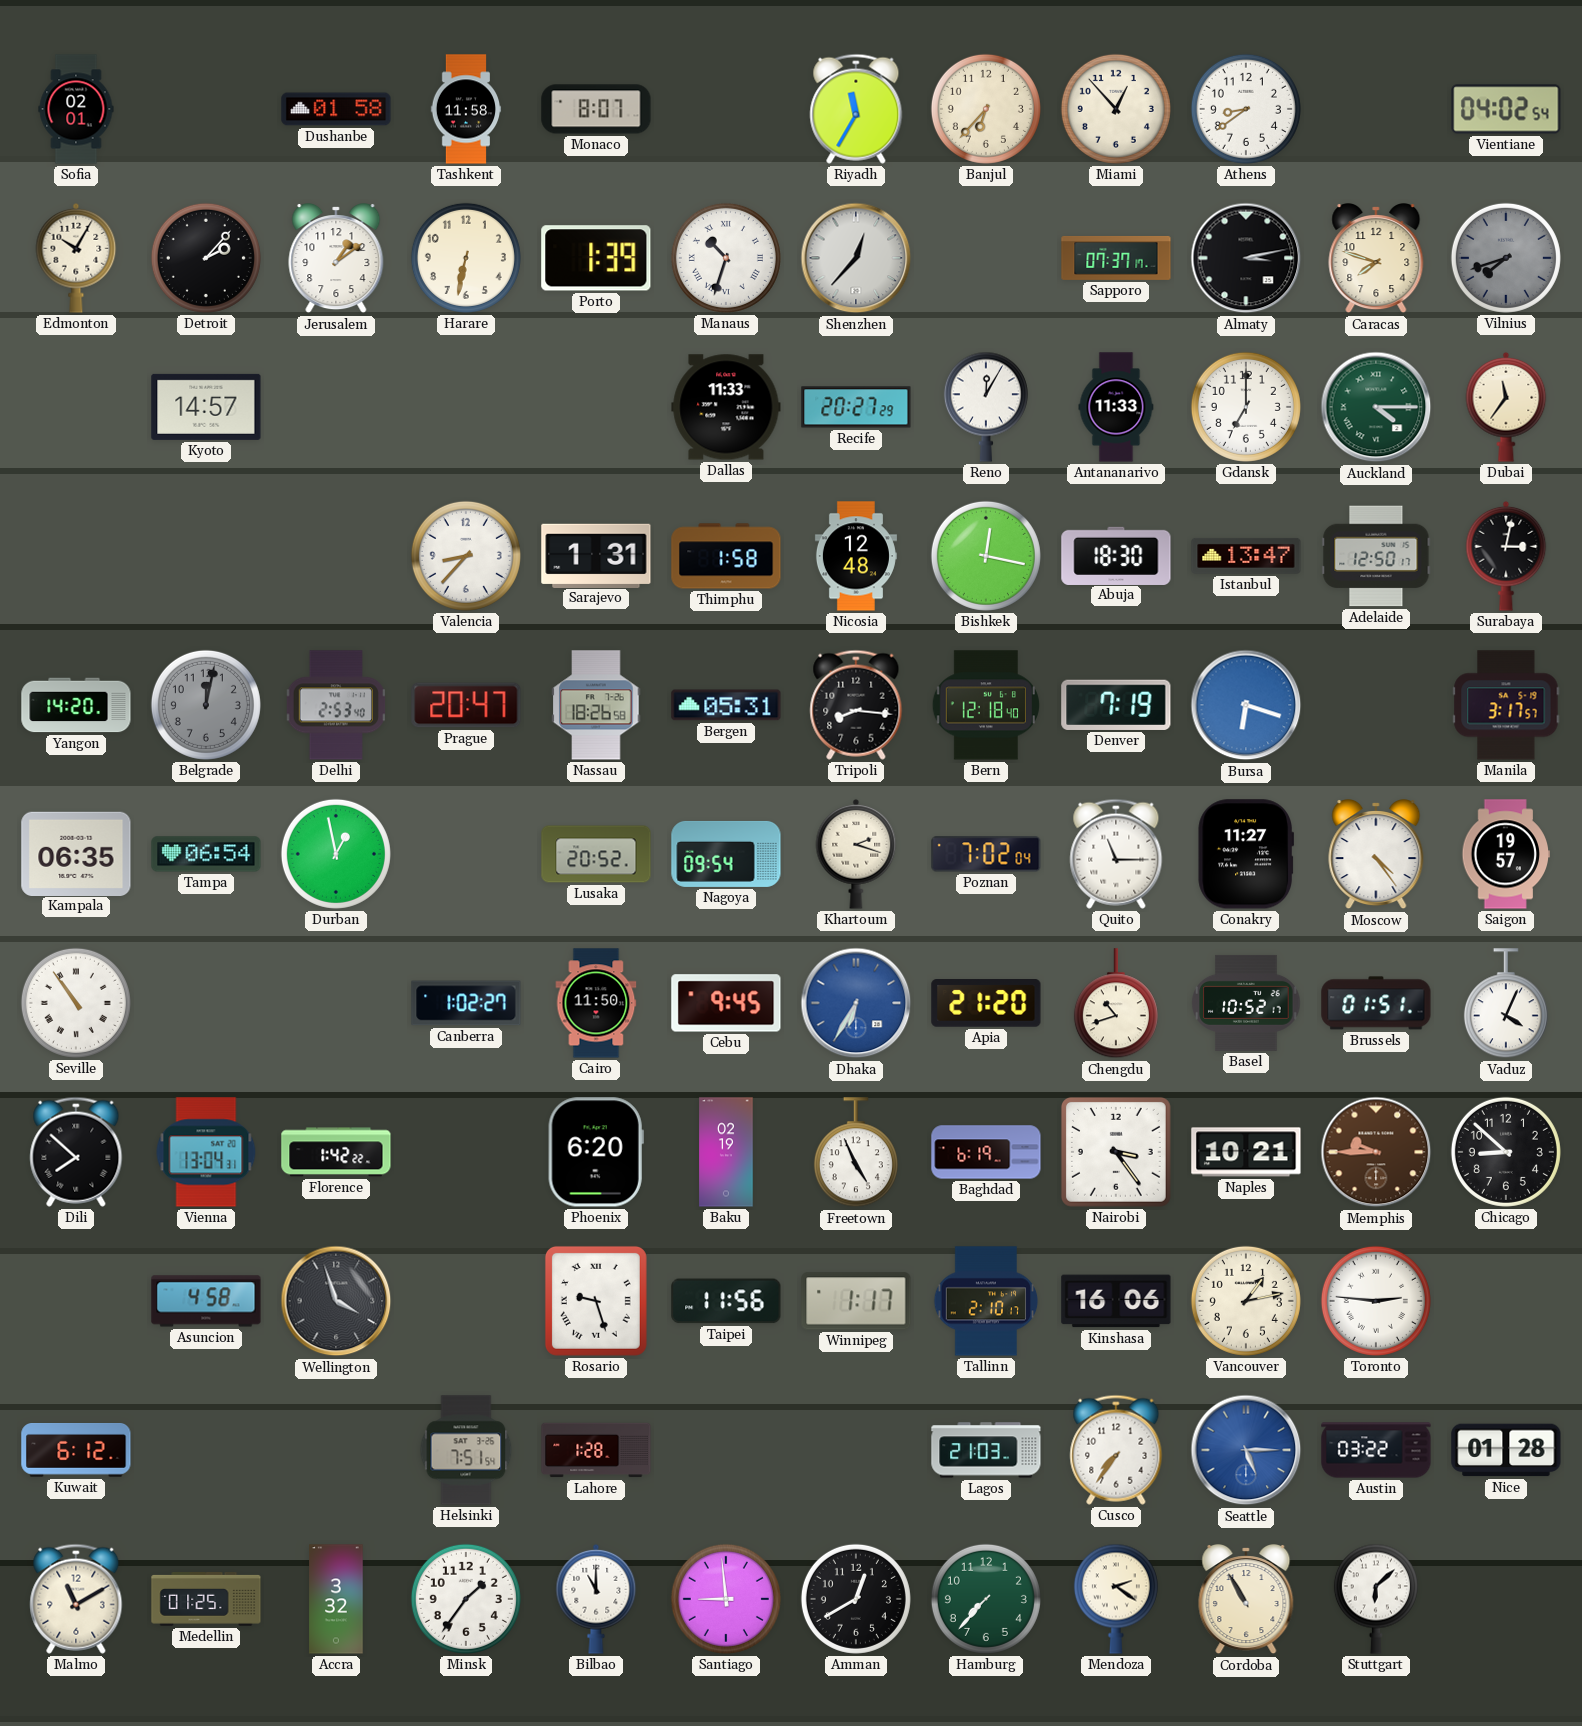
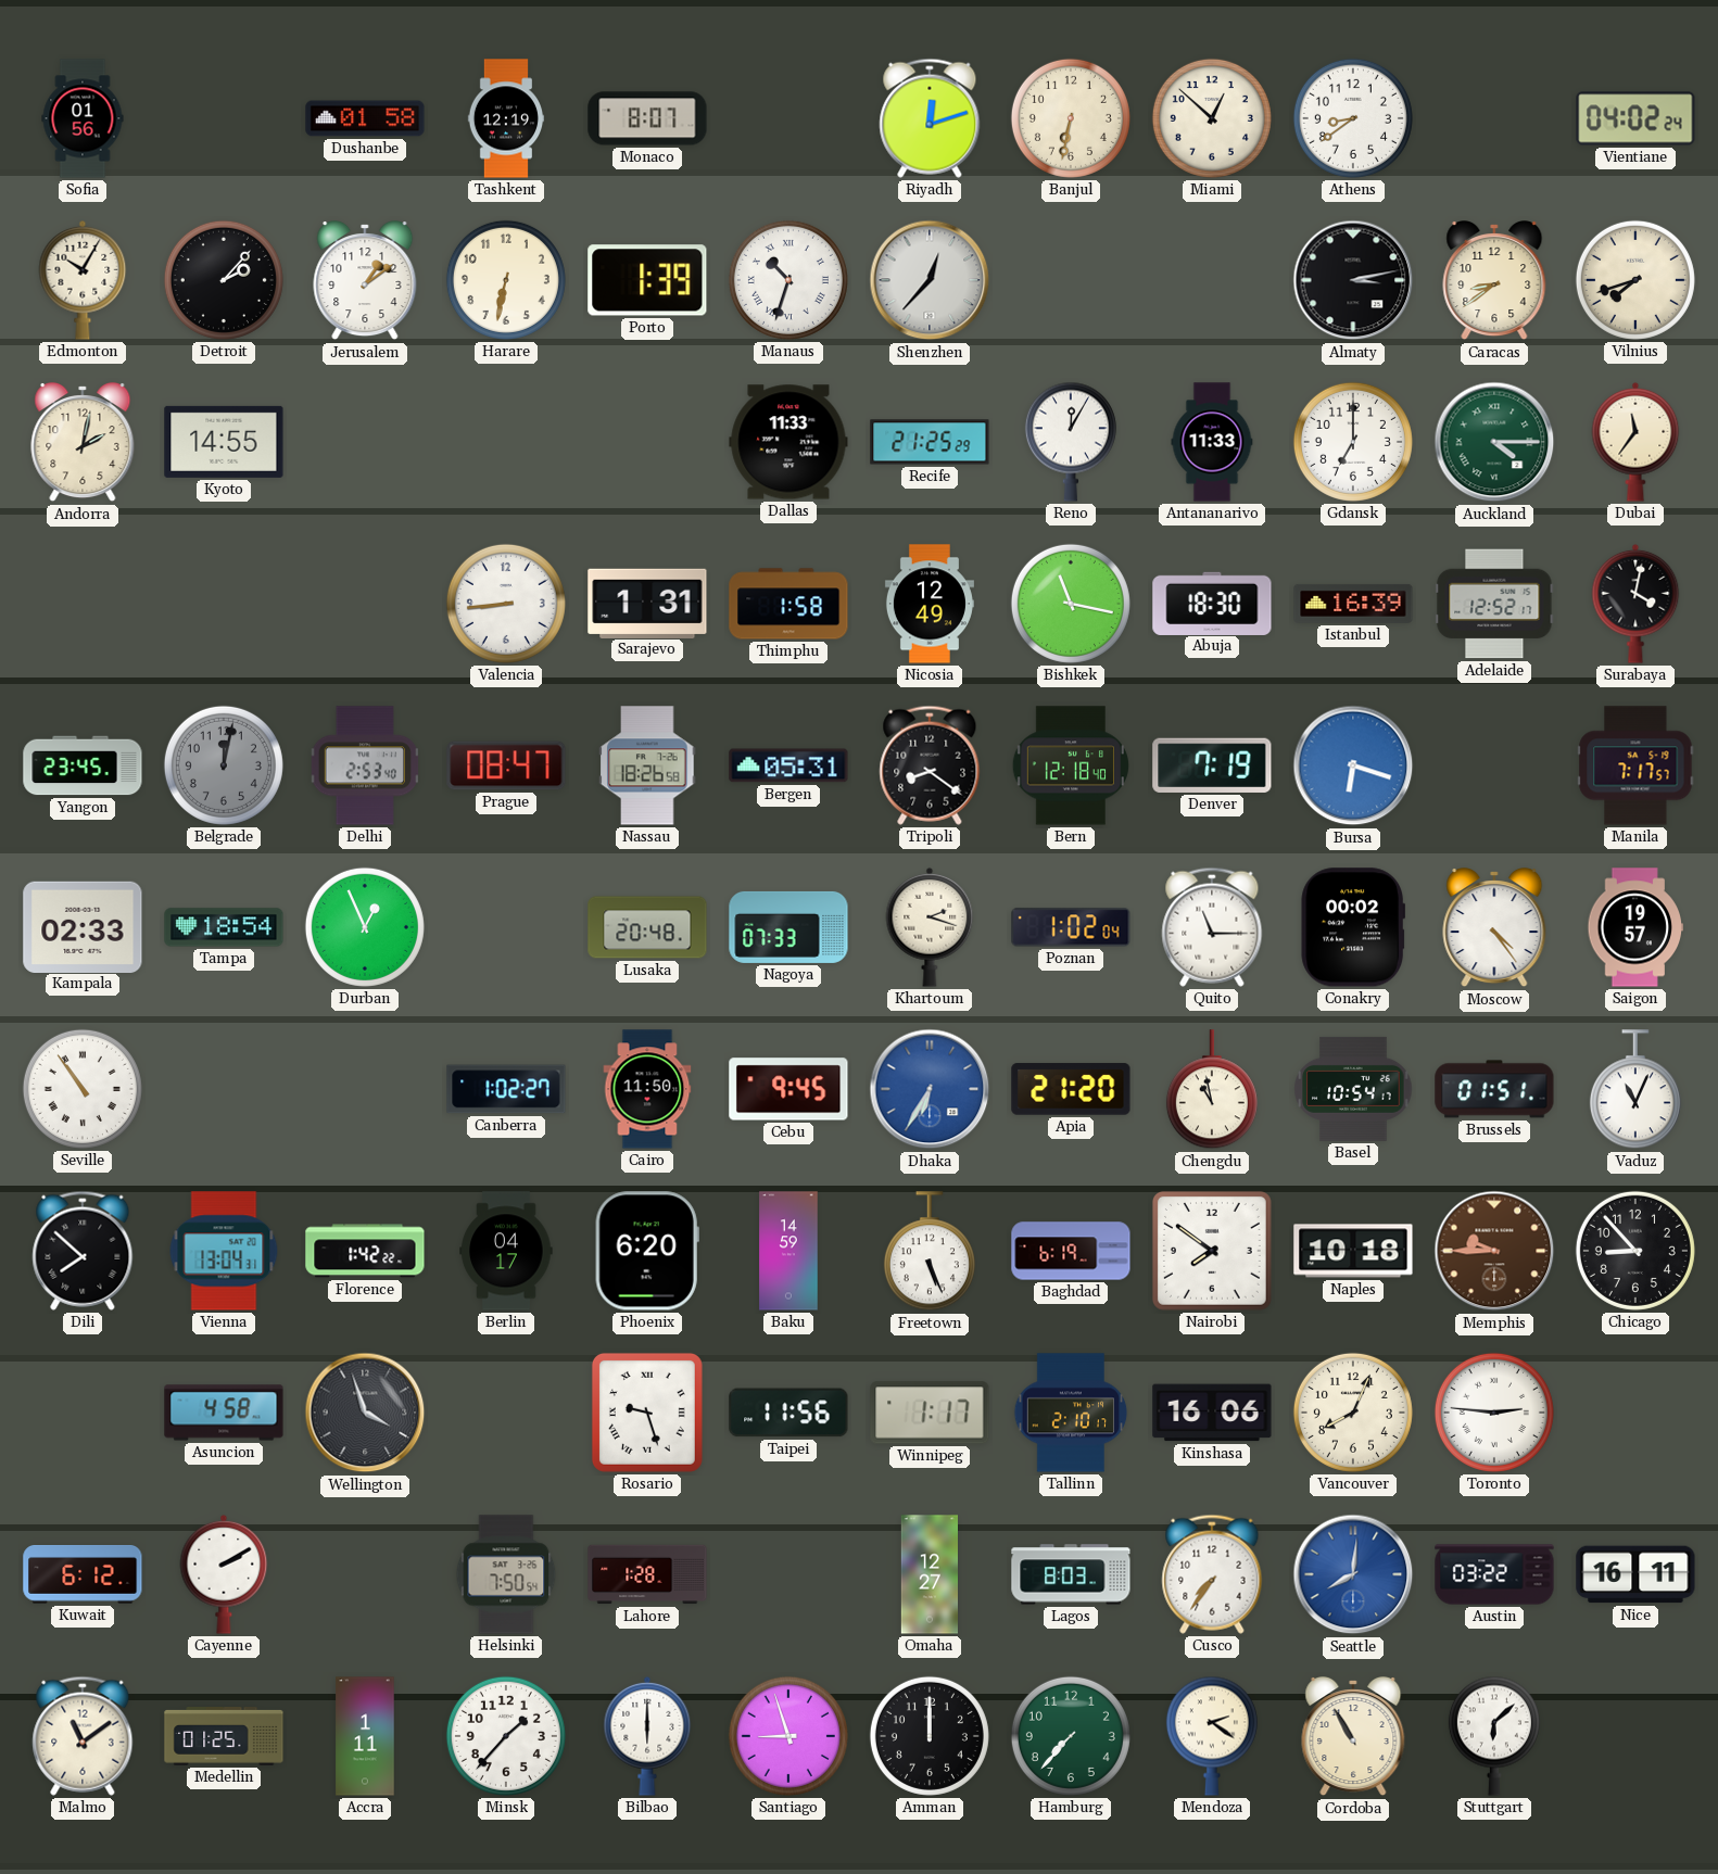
Sofia: 02:01 -> 01:56 (83, 118)
Tashkent: 11:58 -> 12:19 (506, 118)
Riyadh: 11:35 -> 12:12 (930, 118)
Banjul: 6:37 -> 6:32 (1071, 118)
Miami: 12:53 -> 12:52 (1212, 118)
Vientiane: 04:02:54 -> 04:02:24 (1635, 118)
Sapporo: 07:37 -> none (1116, 258)
Caracas: 7:48 -> 8:39 (1494, 281)
Vilnius dial: grey -> cream (1635, 280)
Andorra: none -> 2:02 (83, 443)
Kyoto: 14:57 -> 14:55 (224, 442)
Recife: 20:27 -> 21:25 (930, 442)
Valencia: 8:37 -> 8:44 (506, 604)
Nicosia: 12:48 -> 12:49 (930, 604)
Bishkek: 12:17 -> 11:17 (1071, 604)
Istanbul: 13:47 -> 16:39 (1353, 604)
Adelaide: 12:50 -> 12:52 (1494, 604)
Surabaya: 3:02 -> 4:02 (1635, 604)
Yangon: 14:20 -> 23:45 (83, 765)
Prague: 20:47 -> 08:47 (506, 765)
Tripoli: 8:16 -> 8:21 (930, 765)
Manila: 3:17 -> 7:17 (1635, 765)
Kampala: 06:35 -> 02:33 (83, 926)
Tampa: 06:54 -> 18:54 (224, 927)
Durban: 12:58 -> 12:56 (365, 927)
Lusaka: 20:52 -> 20:48 (647, 927)
Nagoya: 09:54 -> 07:33 (788, 927)
Poznan: 7:02 -> 1:02 (1071, 927)
Conakry: 11:27 -> 00:02 (1352, 927)
Chengdu: 10:42 -> 10:58 (1212, 1090)
Basel: 10:52 -> 10:54 (1353, 1089)
Vaduz: 4:04 -> 11:04 (1635, 1090)
Berlin: none -> 04:17 (506, 1251)
Baku: 02:19 -> 14:59 (788, 1251)
Freetown: 4:56 -> 5:26 (930, 1252)
Nairobi: 3:24 -> 7:51 (1212, 1251)
Naples: 10:21 -> 10:18 (1353, 1251)
Chicago: 8:52 -> 8:53 (1635, 1251)
Vancouver: 1:13 -> 8:04 (1353, 1413)
Cayenne: none -> 2:10 (224, 1574)
Helsinki: 7:51 -> 7:50 (506, 1574)
Omaha: none -> 12:27 (929, 1574)
Lagos: 21:03 -> 8:03 (1071, 1574)
Seattle: 5:15 -> 8:01 (1353, 1574)
Nice: 01:28 -> 16:11 (1635, 1574)
Malmo: 11:10 -> 11:09 (83, 1736)
Accra: 3:32 -> 1:11 (365, 1736)
Minsk: 1:36 -> 1:37 (506, 1736)
Bilbao: 11:00 -> 6:00 (647, 1736)
Santiago: 8:59 -> 8:57 (788, 1736)
Amman: 12:40 -> 12:00 (930, 1736)
